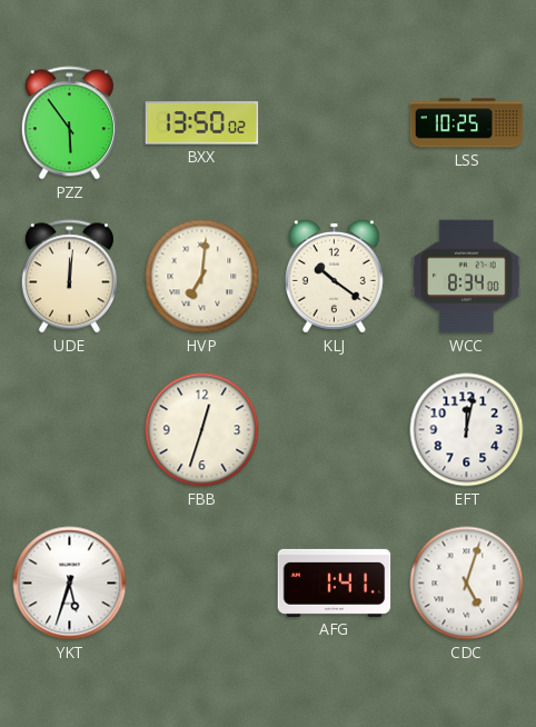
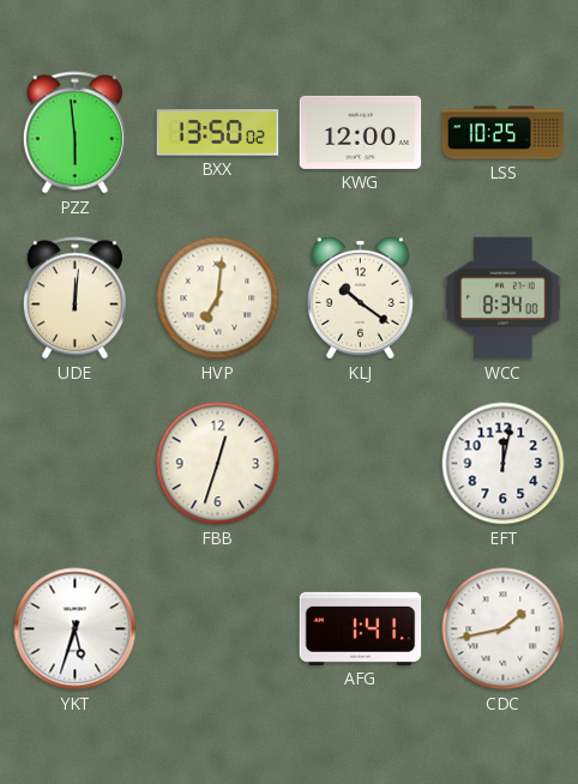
PZZ: 5:54 -> 5:59 (74, 133)
KWG: none -> 12:00 (361, 132)
CDC: 5:03 -> 1:43 (504, 629)
